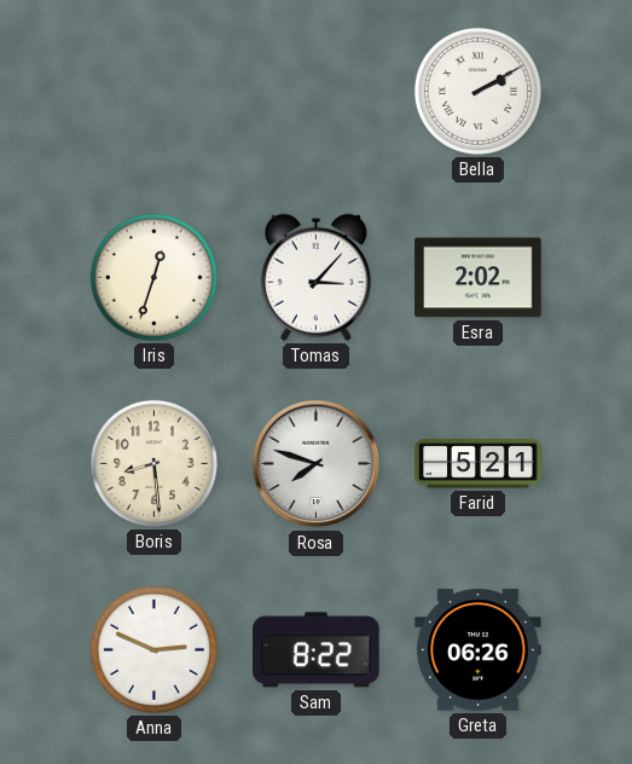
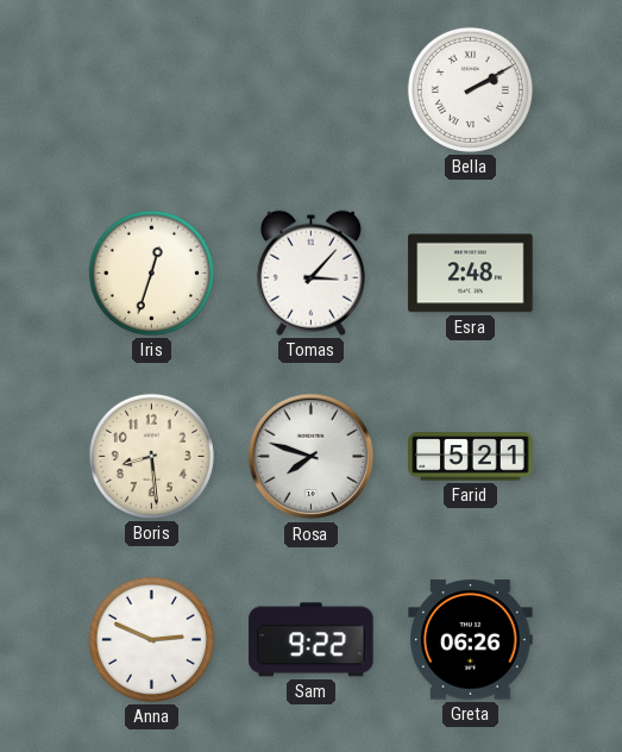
Esra: 2:02 -> 2:48 (471, 274)
Sam: 8:22 -> 9:22 (312, 640)
